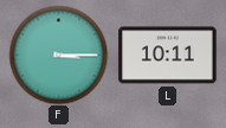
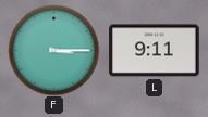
L: 10:11 -> 9:11 (155, 51)
